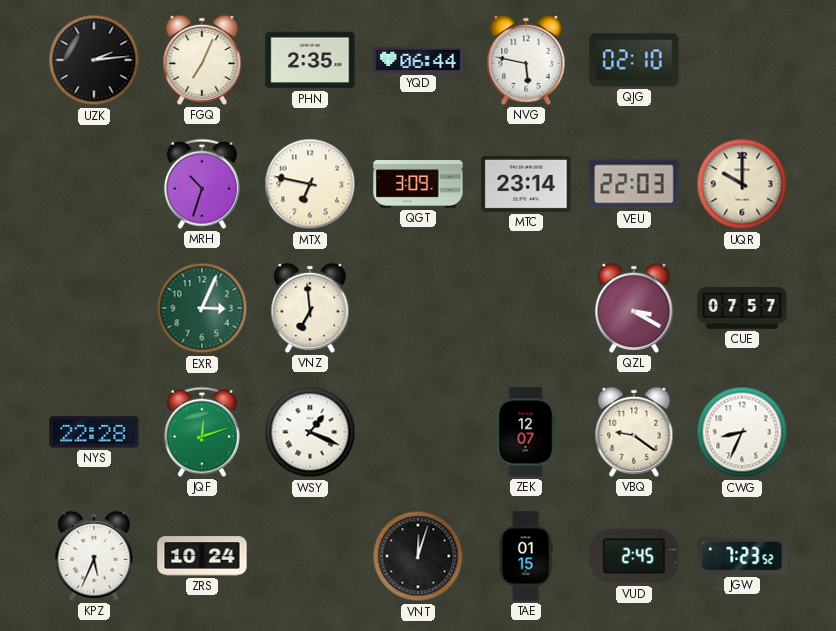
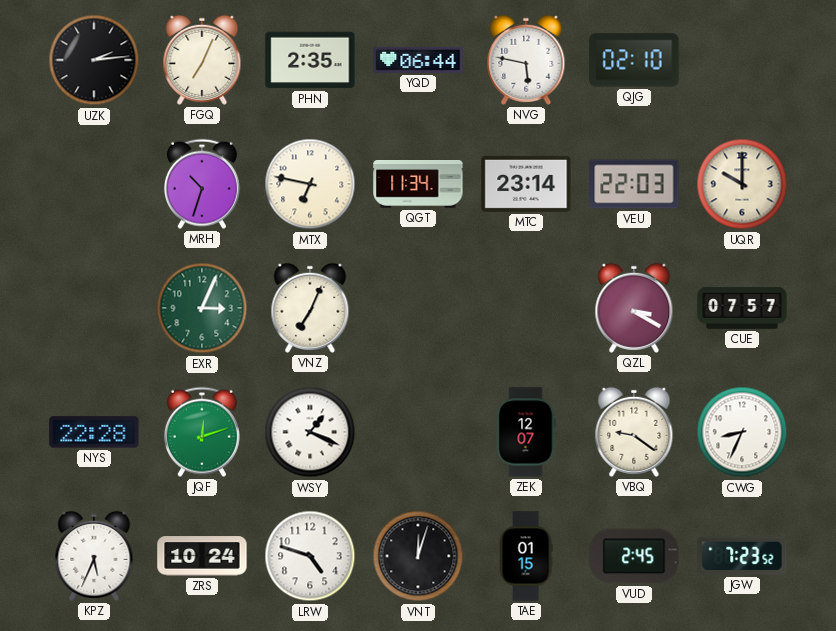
QGT: 3:09 -> 11:34 (418, 185)
VNZ: 6:59 -> 7:04 (310, 308)
LRW: none -> 4:48 (310, 556)
